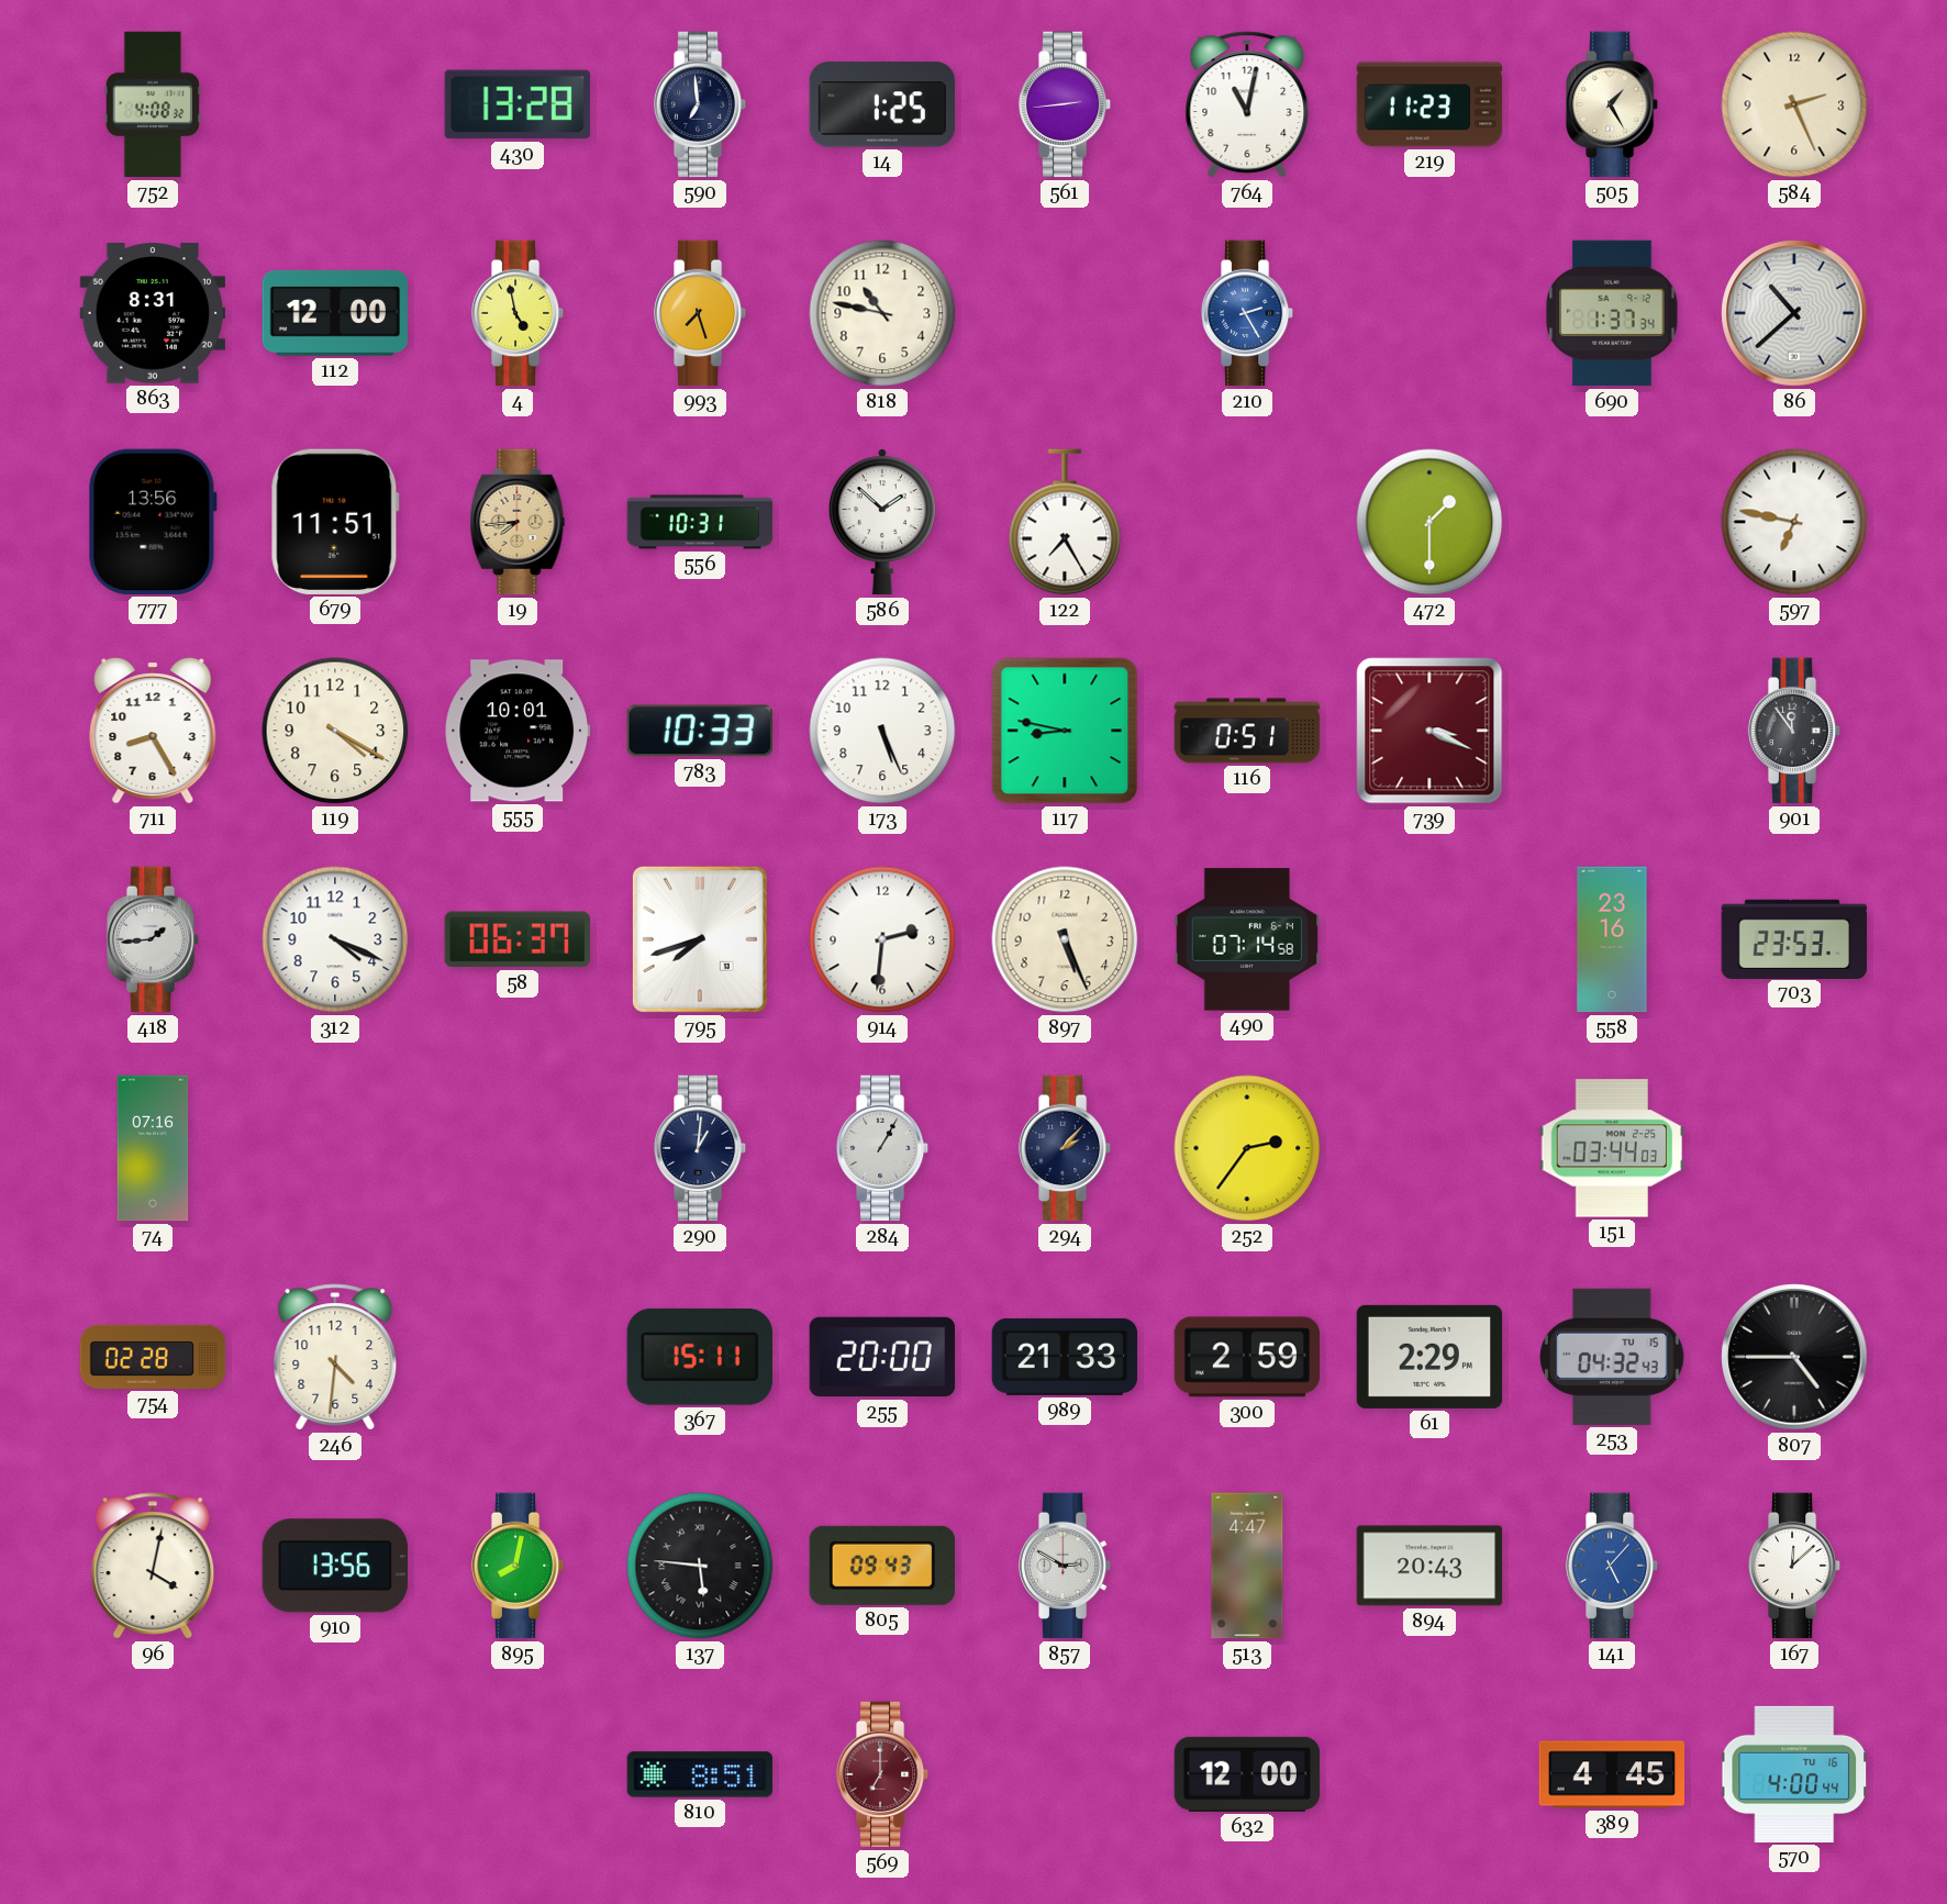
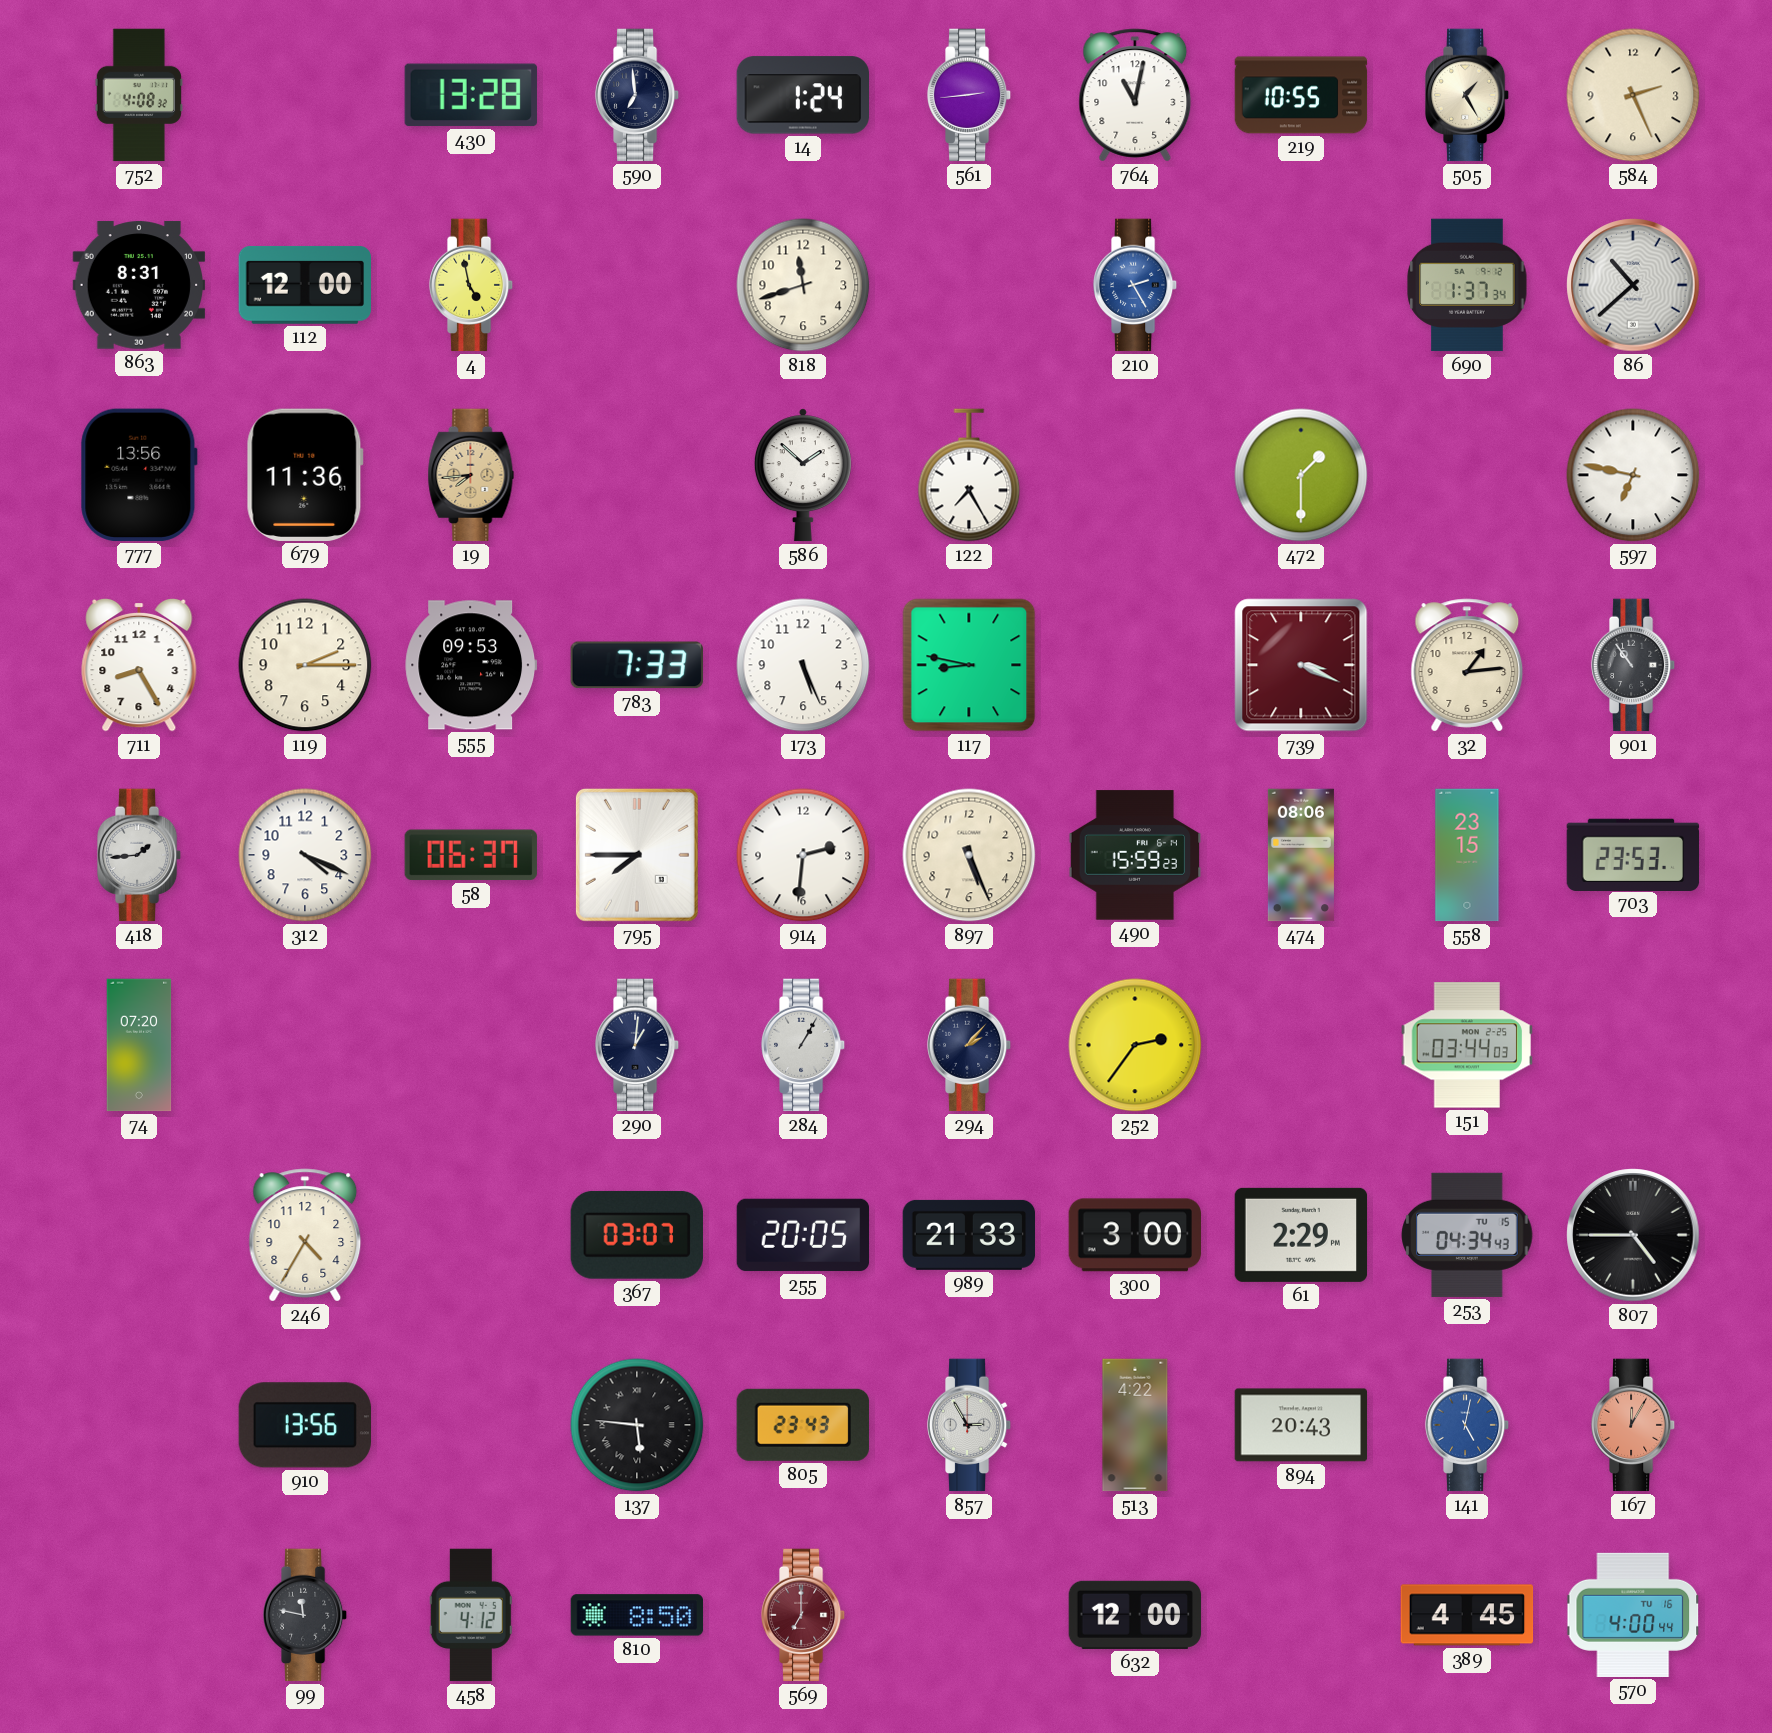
14: 1:25 -> 1:24 (802, 95)
219: 11:23 -> 10:55 (1301, 95)
993: 7:27 -> none (700, 313)
818: 10:47 -> 11:42 (803, 285)
679: 11:51 -> 11:36 (305, 475)
556: 10:31 -> none (700, 522)
119: 4:20 -> 2:15 (305, 665)
555: 10:01 -> 09:53 (471, 665)
783: 10:33 -> 7:33 (637, 665)
116: 0:51 -> none (1247, 731)
32: none -> 1:14 (1467, 665)
901: 11:54 -> 10:54 (1633, 665)
795: 7:42 -> 7:45 (637, 855)
490: 07:14 -> 15:59 (1135, 855)
474: none -> 08:06 (1301, 855)
558: 23:16 -> 23:15 (1467, 855)
74: 07:16 -> 07:20 (139, 1045)
754: 02:28 -> none (153, 1357)
246: 4:31 -> 4:35 (305, 1235)
367: 15:11 -> 03:07 (637, 1235)
255: 20:00 -> 20:05 (803, 1235)
300: 2:59 -> 3:00 (1134, 1235)
253: 04:32 -> 04:34 (1467, 1235)
96: 4:02 -> none (153, 1566)
895: 8:02 -> none (518, 1566)
805: 09:43 -> 23:43 (803, 1425)
857: 2:50 -> 2:55 (969, 1425)
513: 4:47 -> 4:22 (1135, 1425)
141: 5:07 -> 5:02 (1467, 1425)
167: 12:08 -> 12:05 (1633, 1425)
167 dial: white -> salmon (1633, 1425)
99: none -> 11:47 (305, 1615)
458: none -> 4:12 (471, 1615)
810: 8:51 -> 8:50 (637, 1615)
